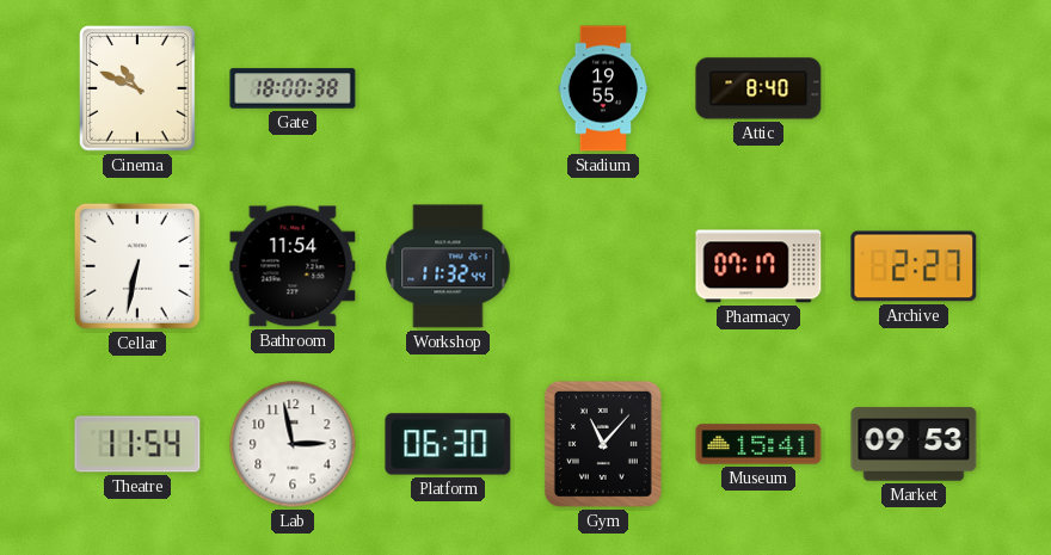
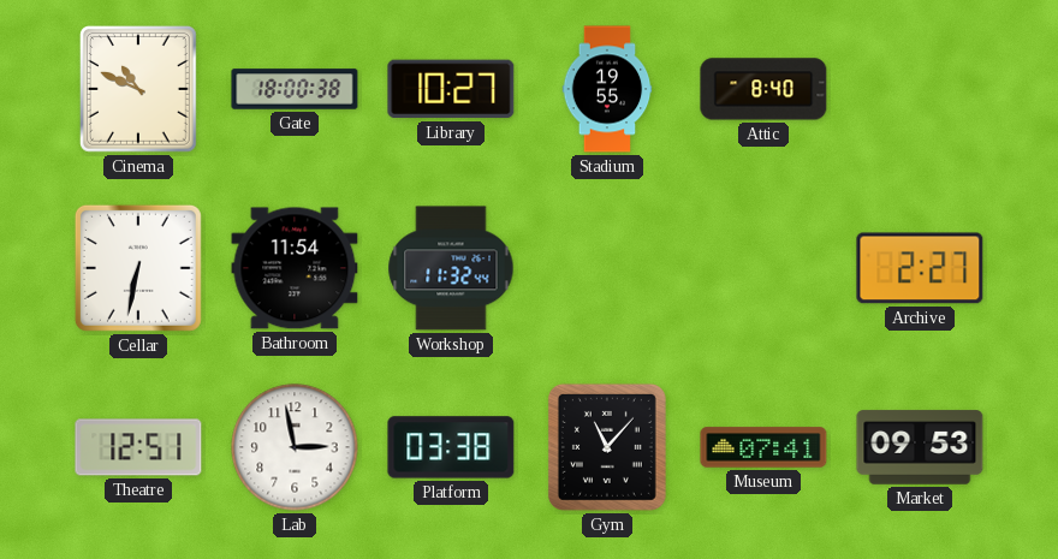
Library: none -> 10:27 (451, 89)
Pharmacy: 07:17 -> none (758, 266)
Theatre: 11:54 -> 12:51 (138, 447)
Platform: 06:30 -> 03:38 (451, 447)
Museum: 15:41 -> 07:41 (763, 447)
